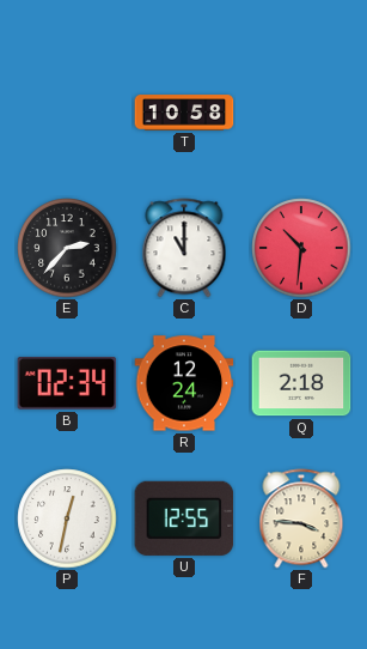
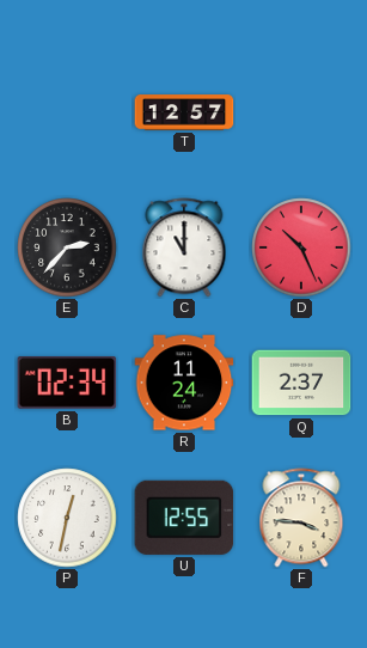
T: 10:58 -> 12:57 (184, 112)
D: 10:31 -> 10:26 (301, 247)
R: 12:24 -> 11:24 (184, 383)
Q: 2:18 -> 2:37 (301, 383)
